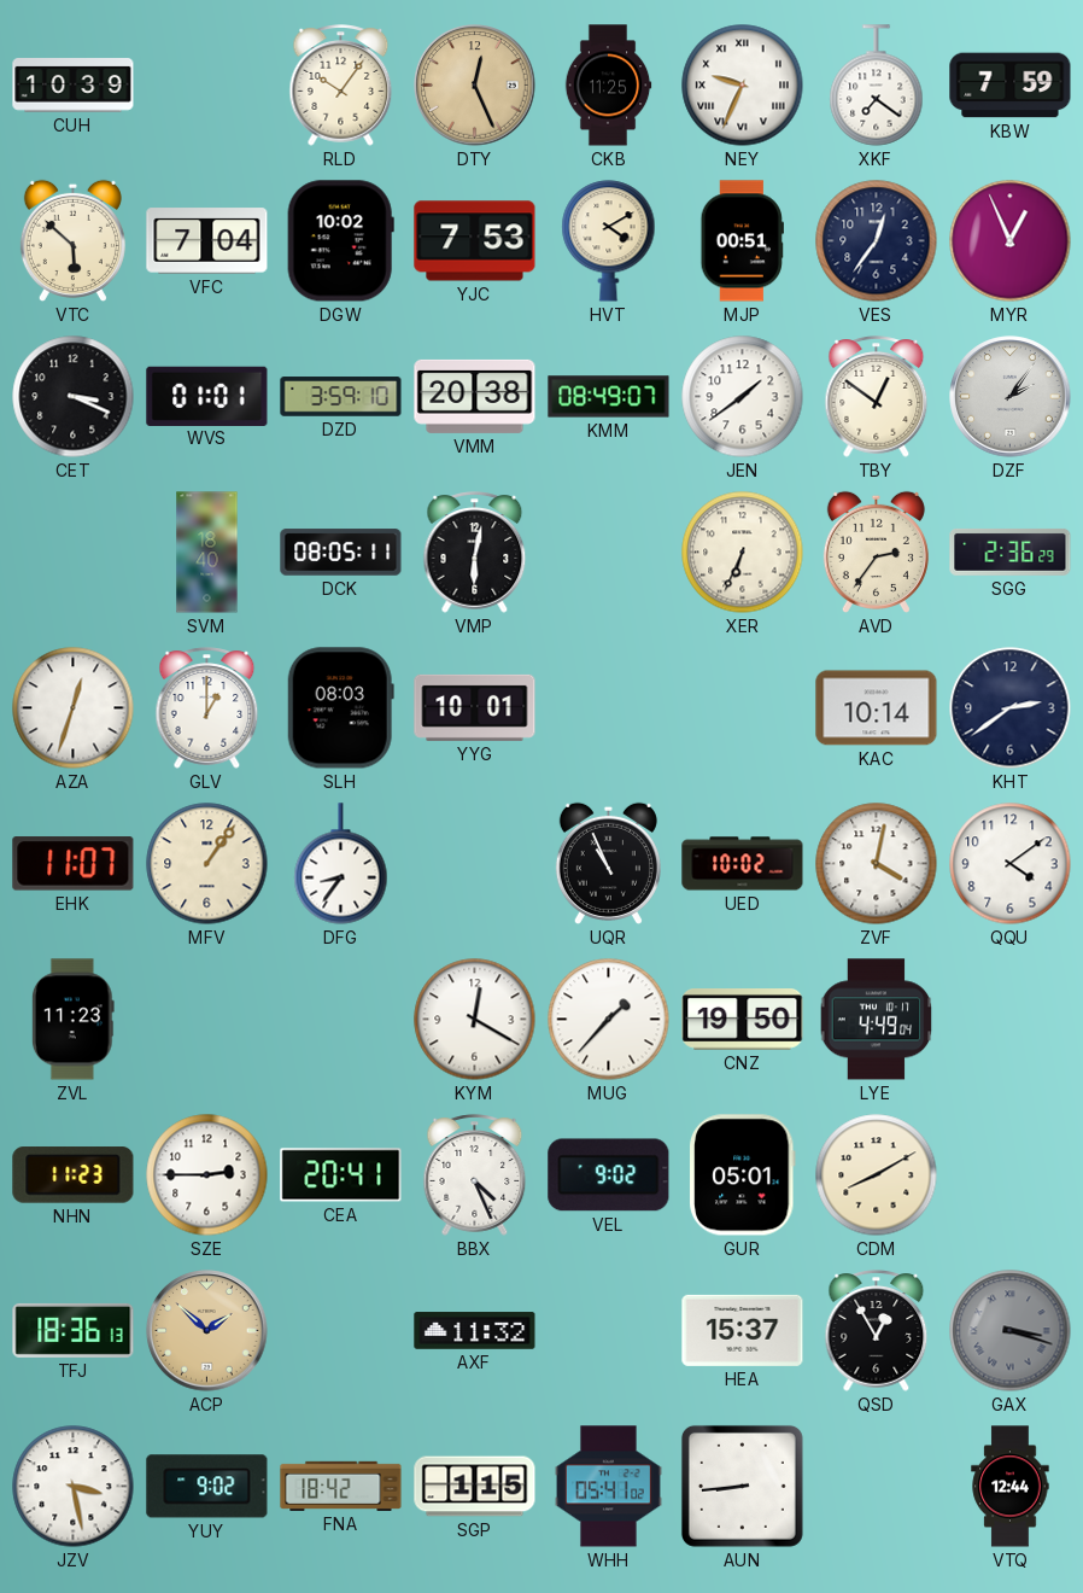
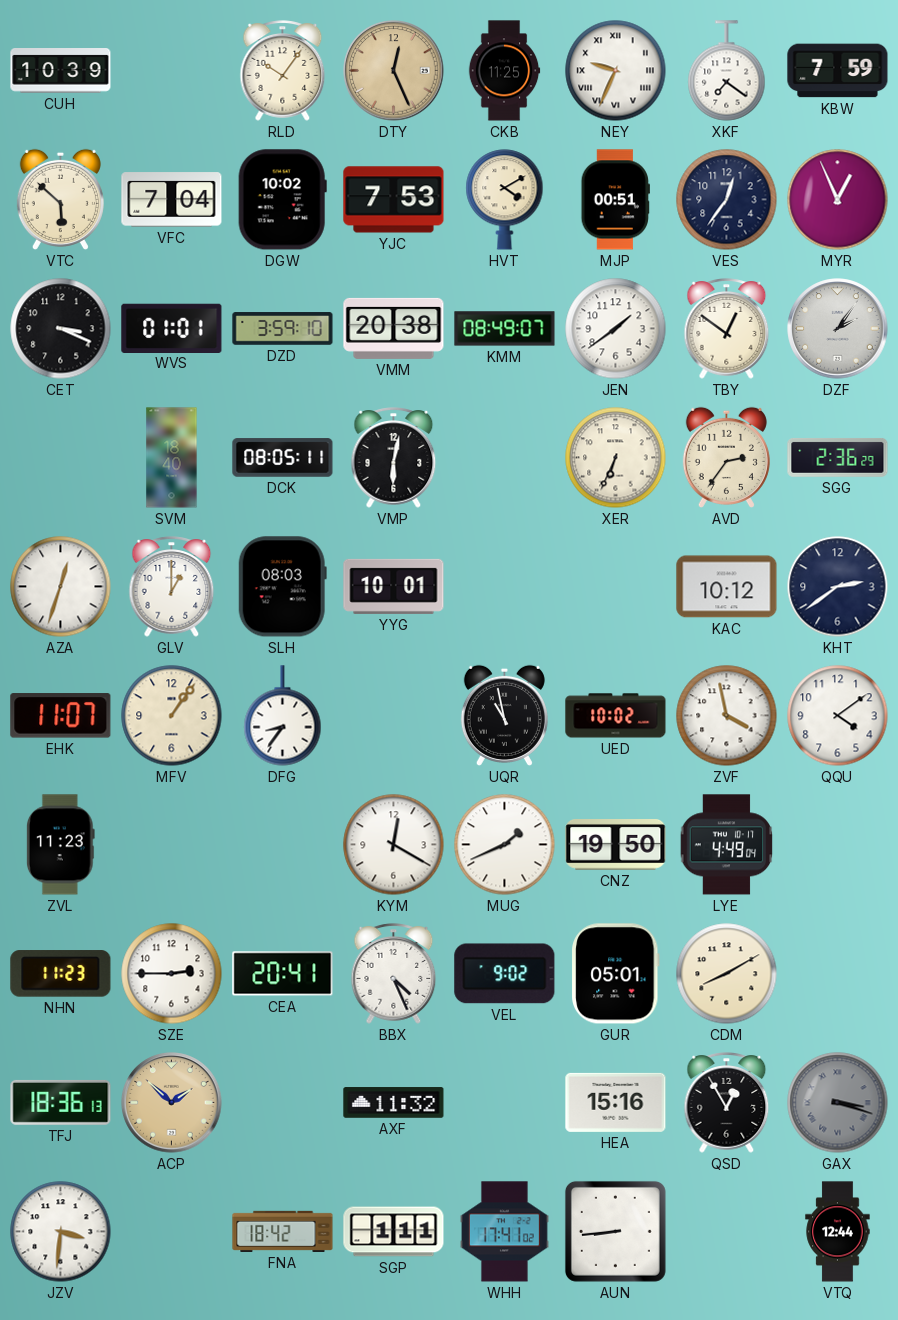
KAC: 10:14 -> 10:12 (727, 587)
UQR: 10:56 -> 10:58 (504, 715)
ZVF: 4:02 -> 3:58 (727, 716)
MUG: 1:37 -> 1:41 (505, 845)
HEA: 15:37 -> 15:16 (616, 1102)
JZV: 3:28 -> 3:31 (61, 1232)
YUY: 9:02 -> none (207, 1487)
SGP: 1:15 -> 1:11 (394, 1232)
WHH: 05:41 -> 17:41 (505, 1232)
